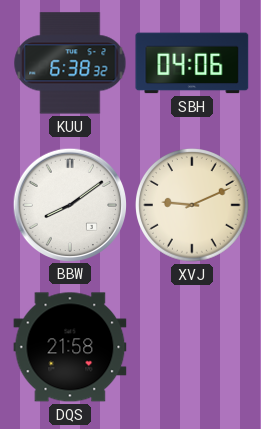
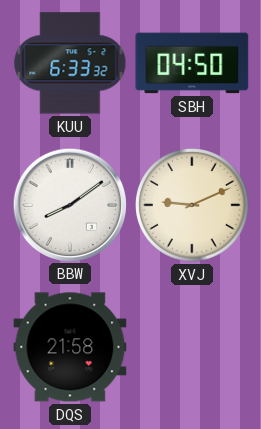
KUU: 6:38 -> 6:33 (70, 63)
SBH: 04:06 -> 04:50 (192, 63)
